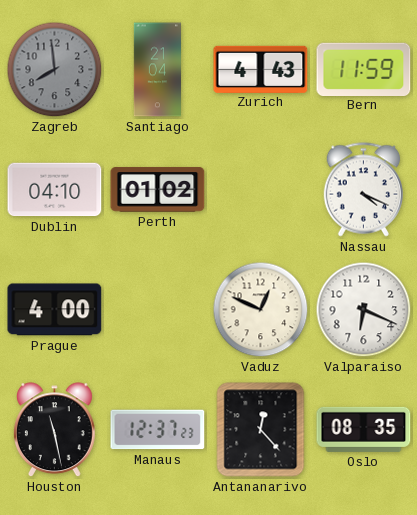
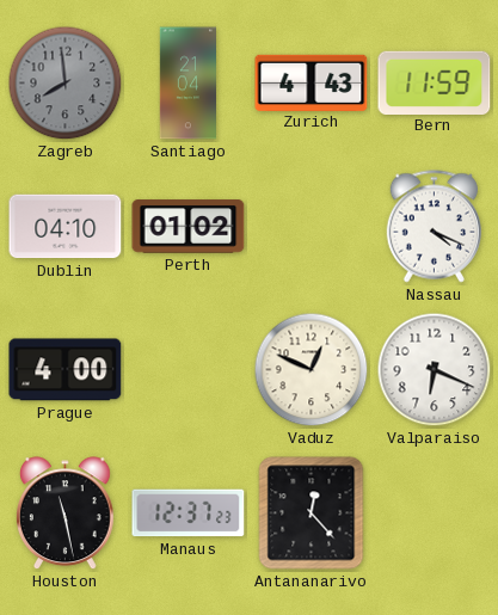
Oslo: 08:35 -> none (364, 429)
